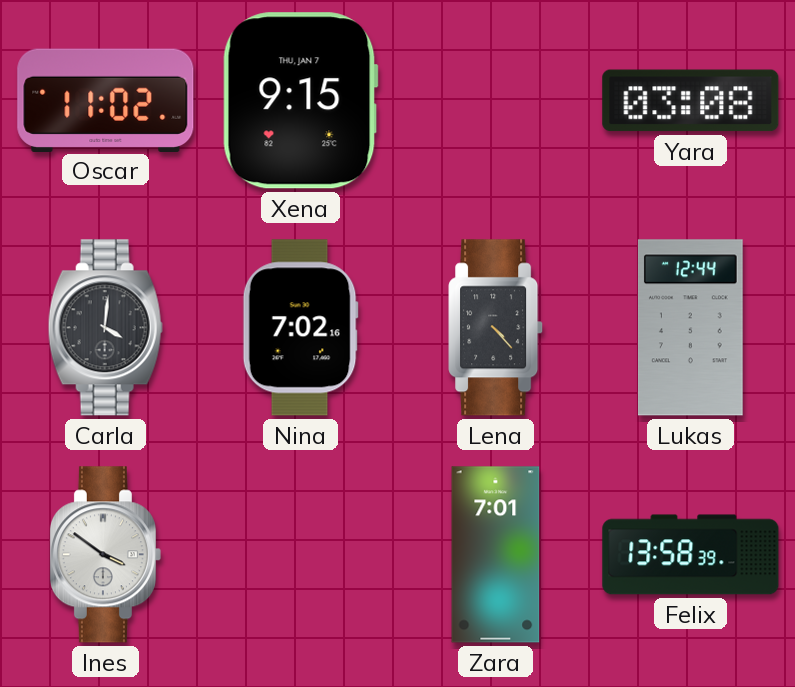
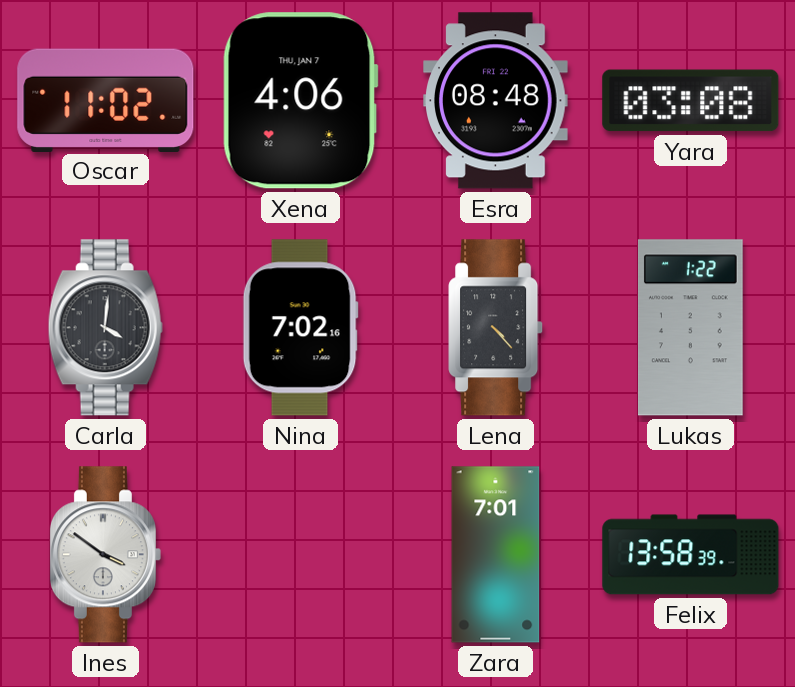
Xena: 9:15 -> 4:06 (300, 101)
Esra: none -> 08:48 (496, 101)
Lukas: 12:44 -> 1:22 (690, 328)
